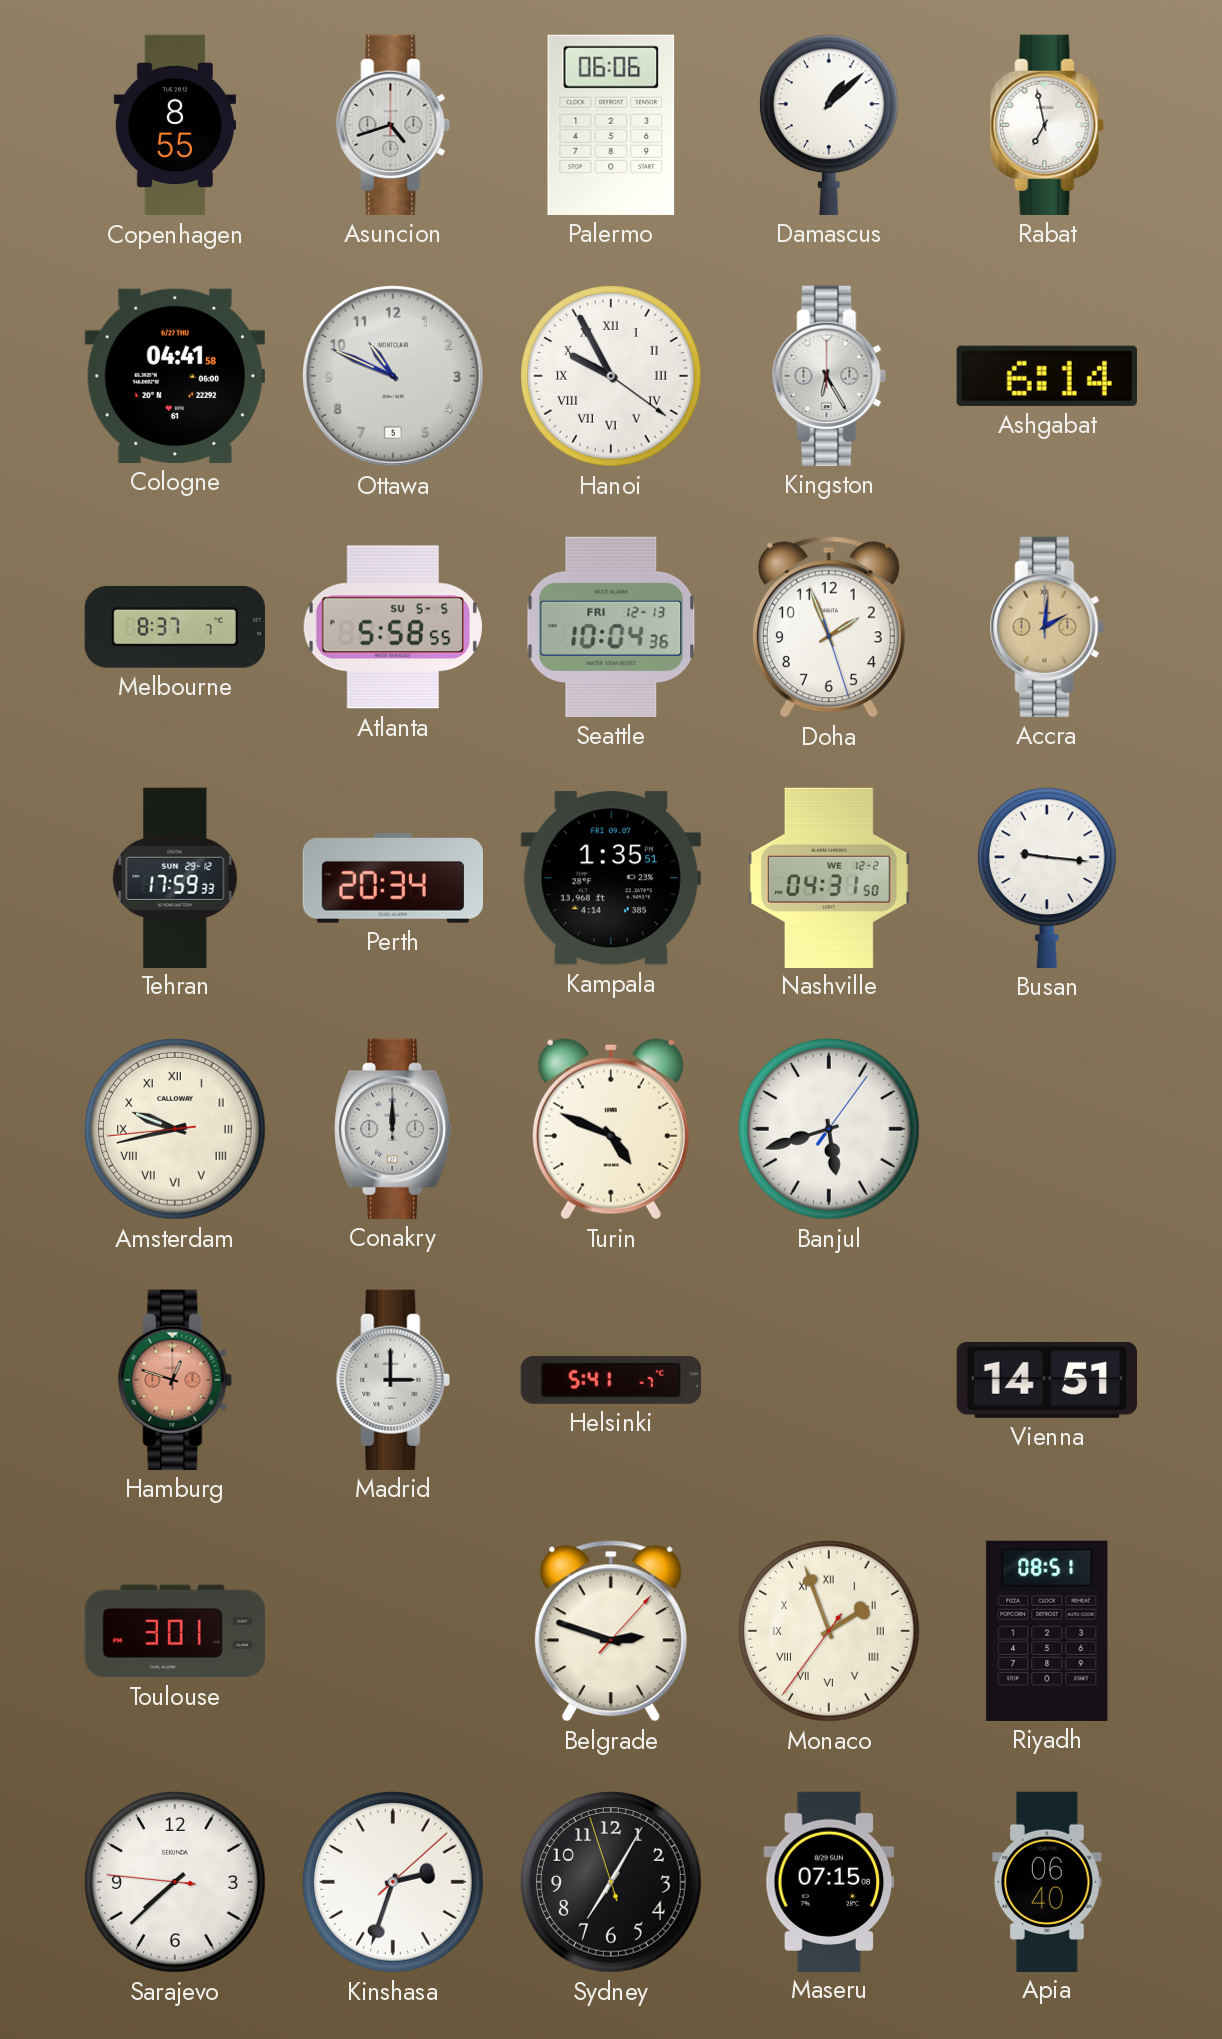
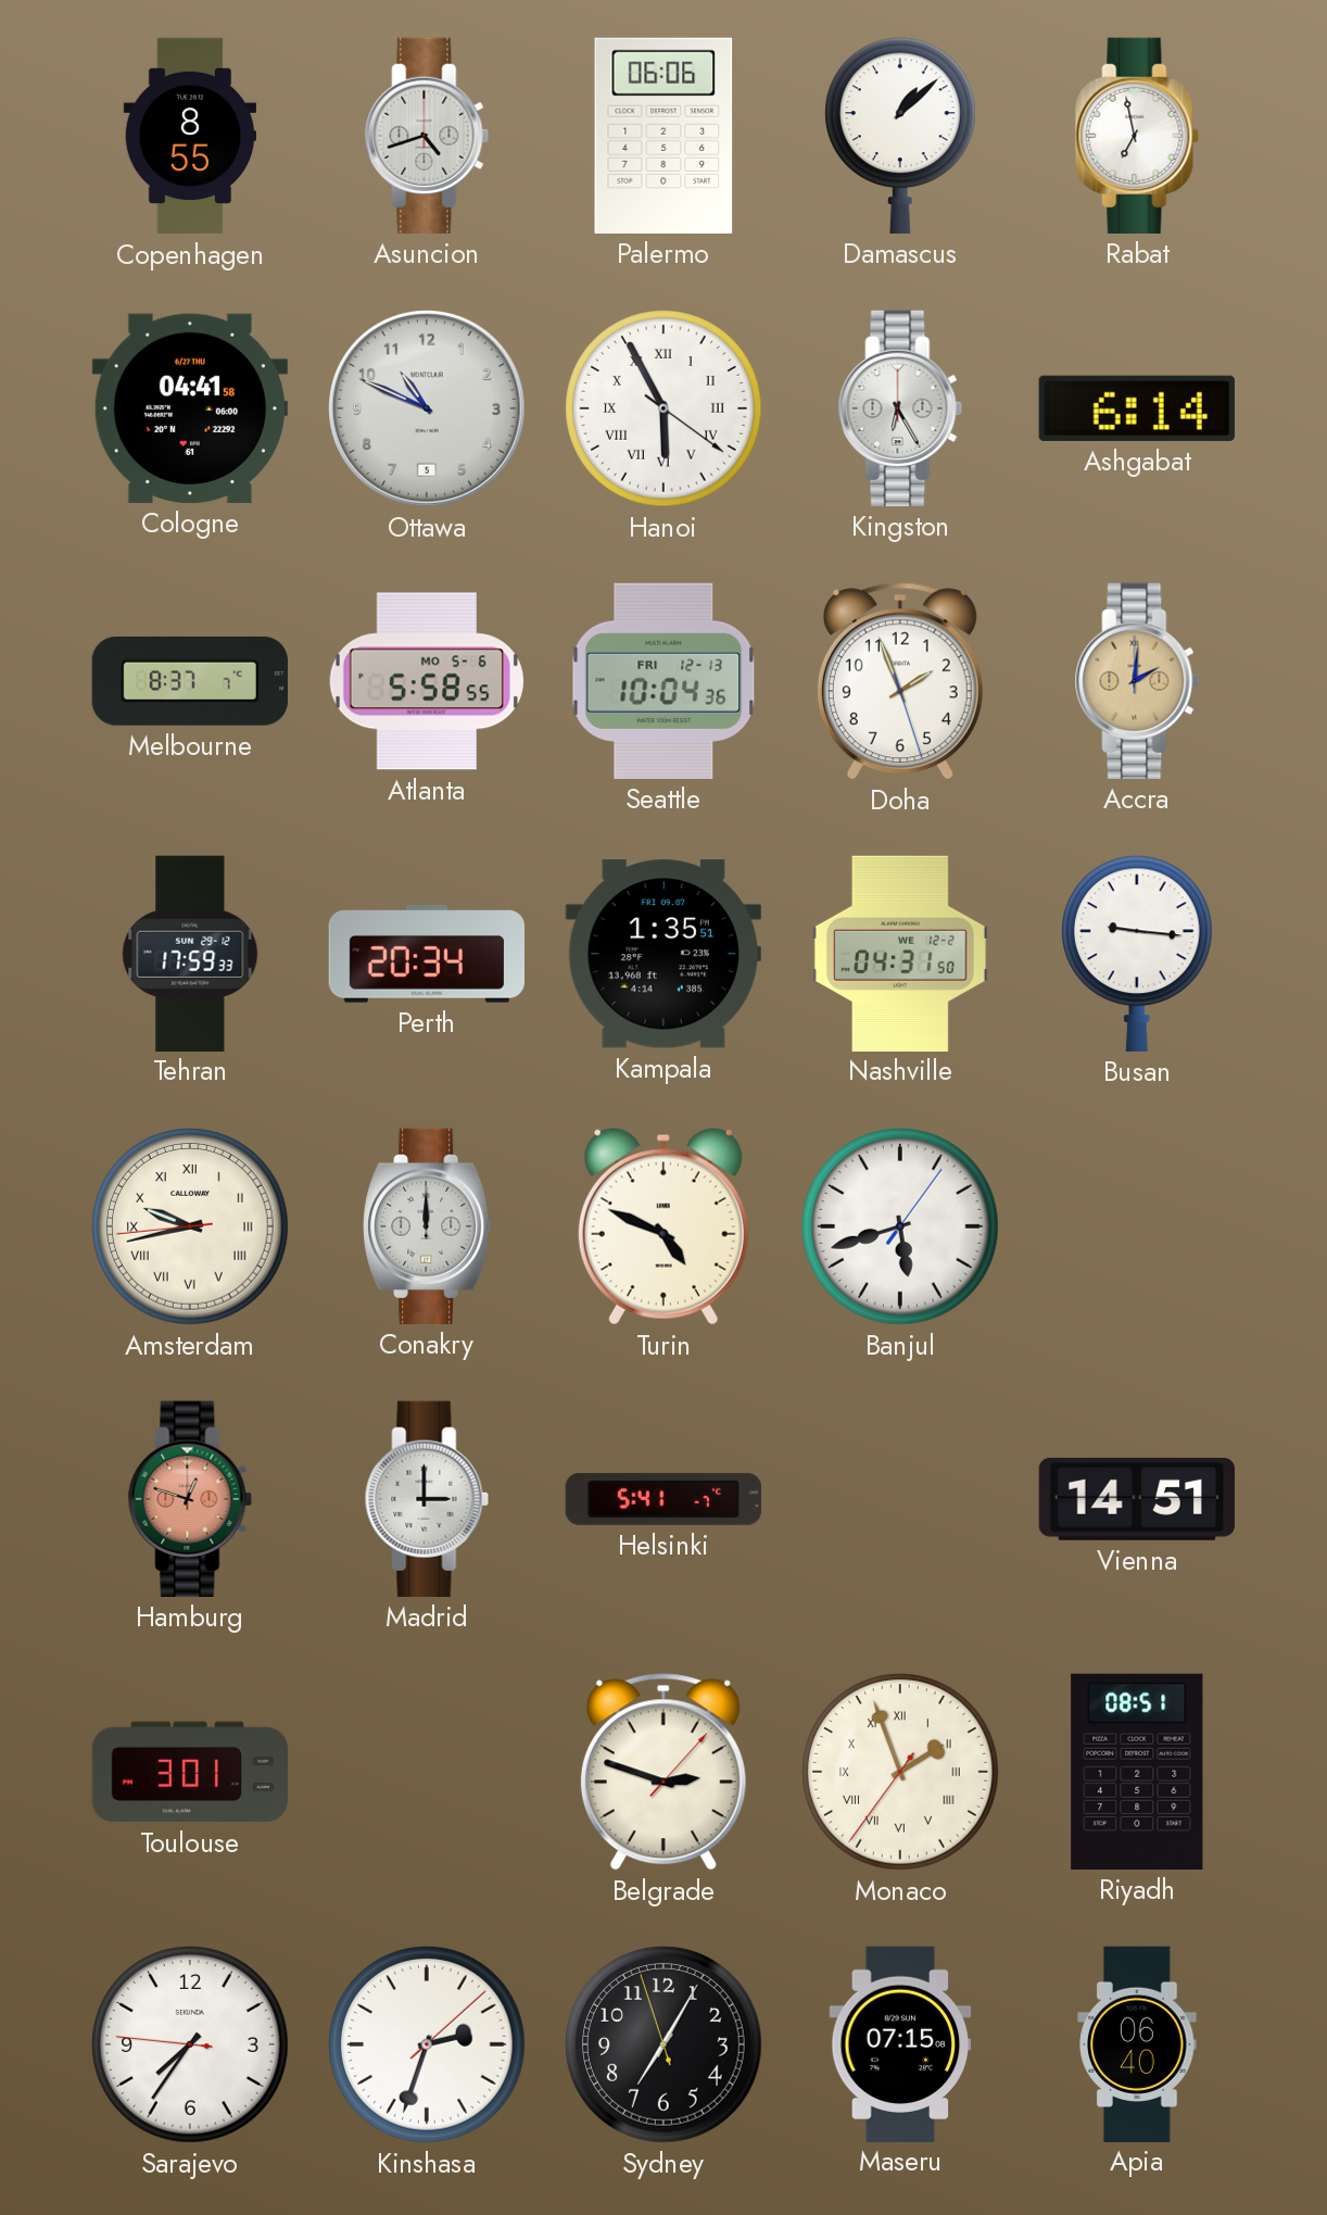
Hanoi: 9:55 -> 5:55 (663, 408)
Atlanta date: SU 5-5 -> MO 5-6 (427, 681)
Sarajevo: 7:37 -> 7:35 (190, 2044)
